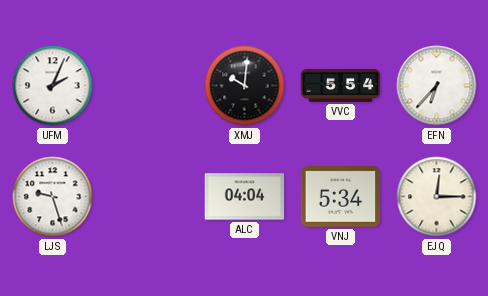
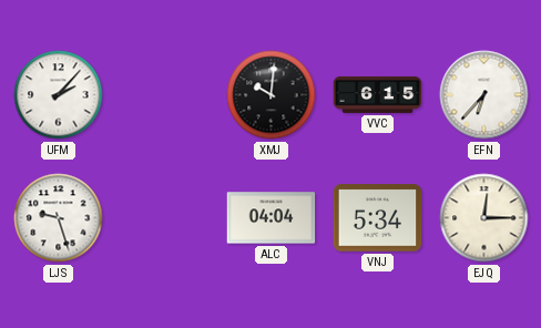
UFM: 2:04 -> 2:07 (59, 95)
VVC: 5:54 -> 6:15 (378, 94)
